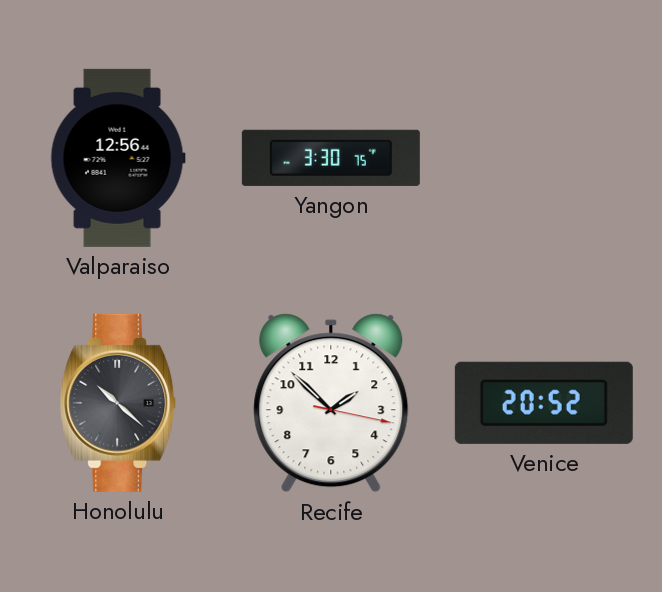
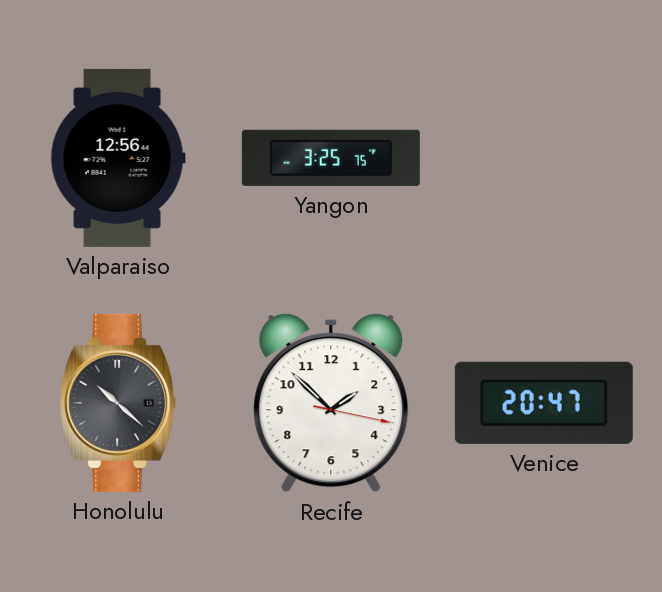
Yangon: 3:30 -> 3:25 (331, 158)
Venice: 20:52 -> 20:47 (544, 403)
